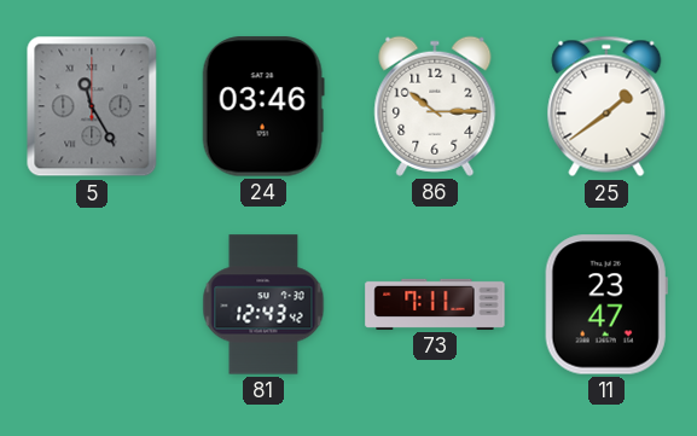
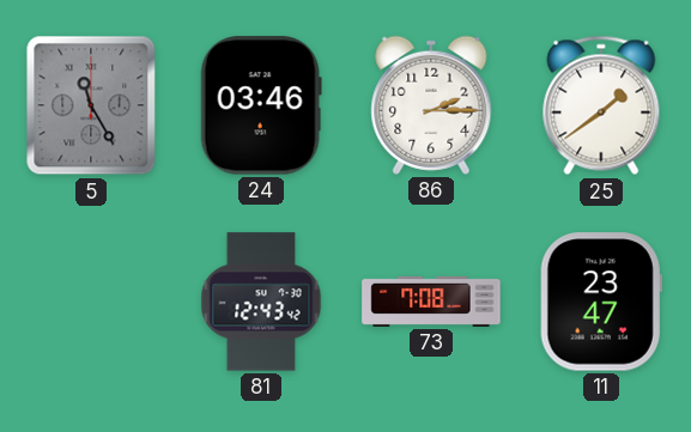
86: 10:15 -> 2:15 (431, 105)
73: 7:11 -> 7:08 (431, 302)
